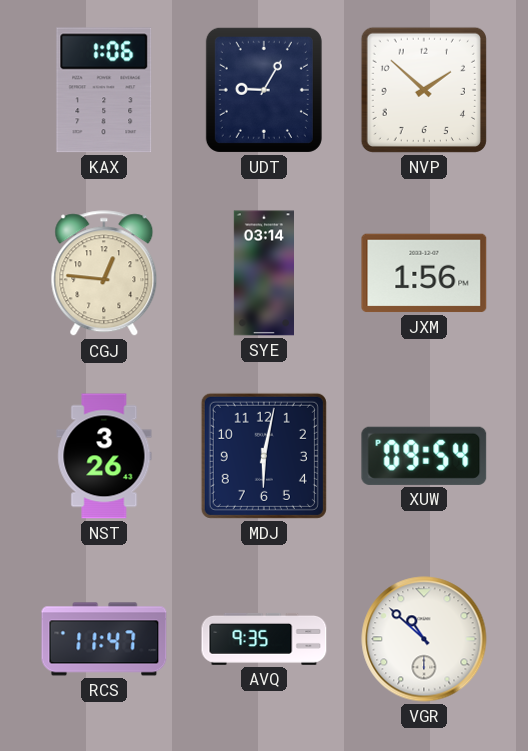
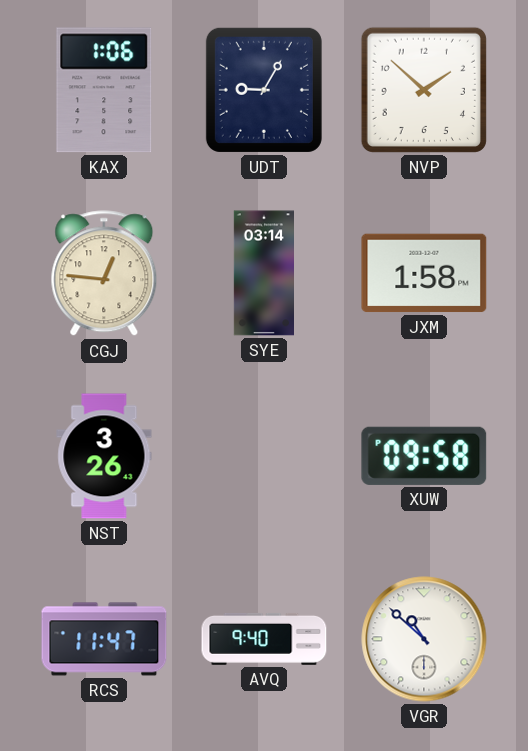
JXM: 1:56 -> 1:58 (424, 273)
MDJ: 6:02 -> none (264, 456)
XUW: 09:54 -> 09:58 (424, 456)
AVQ: 9:35 -> 9:40 (264, 639)
